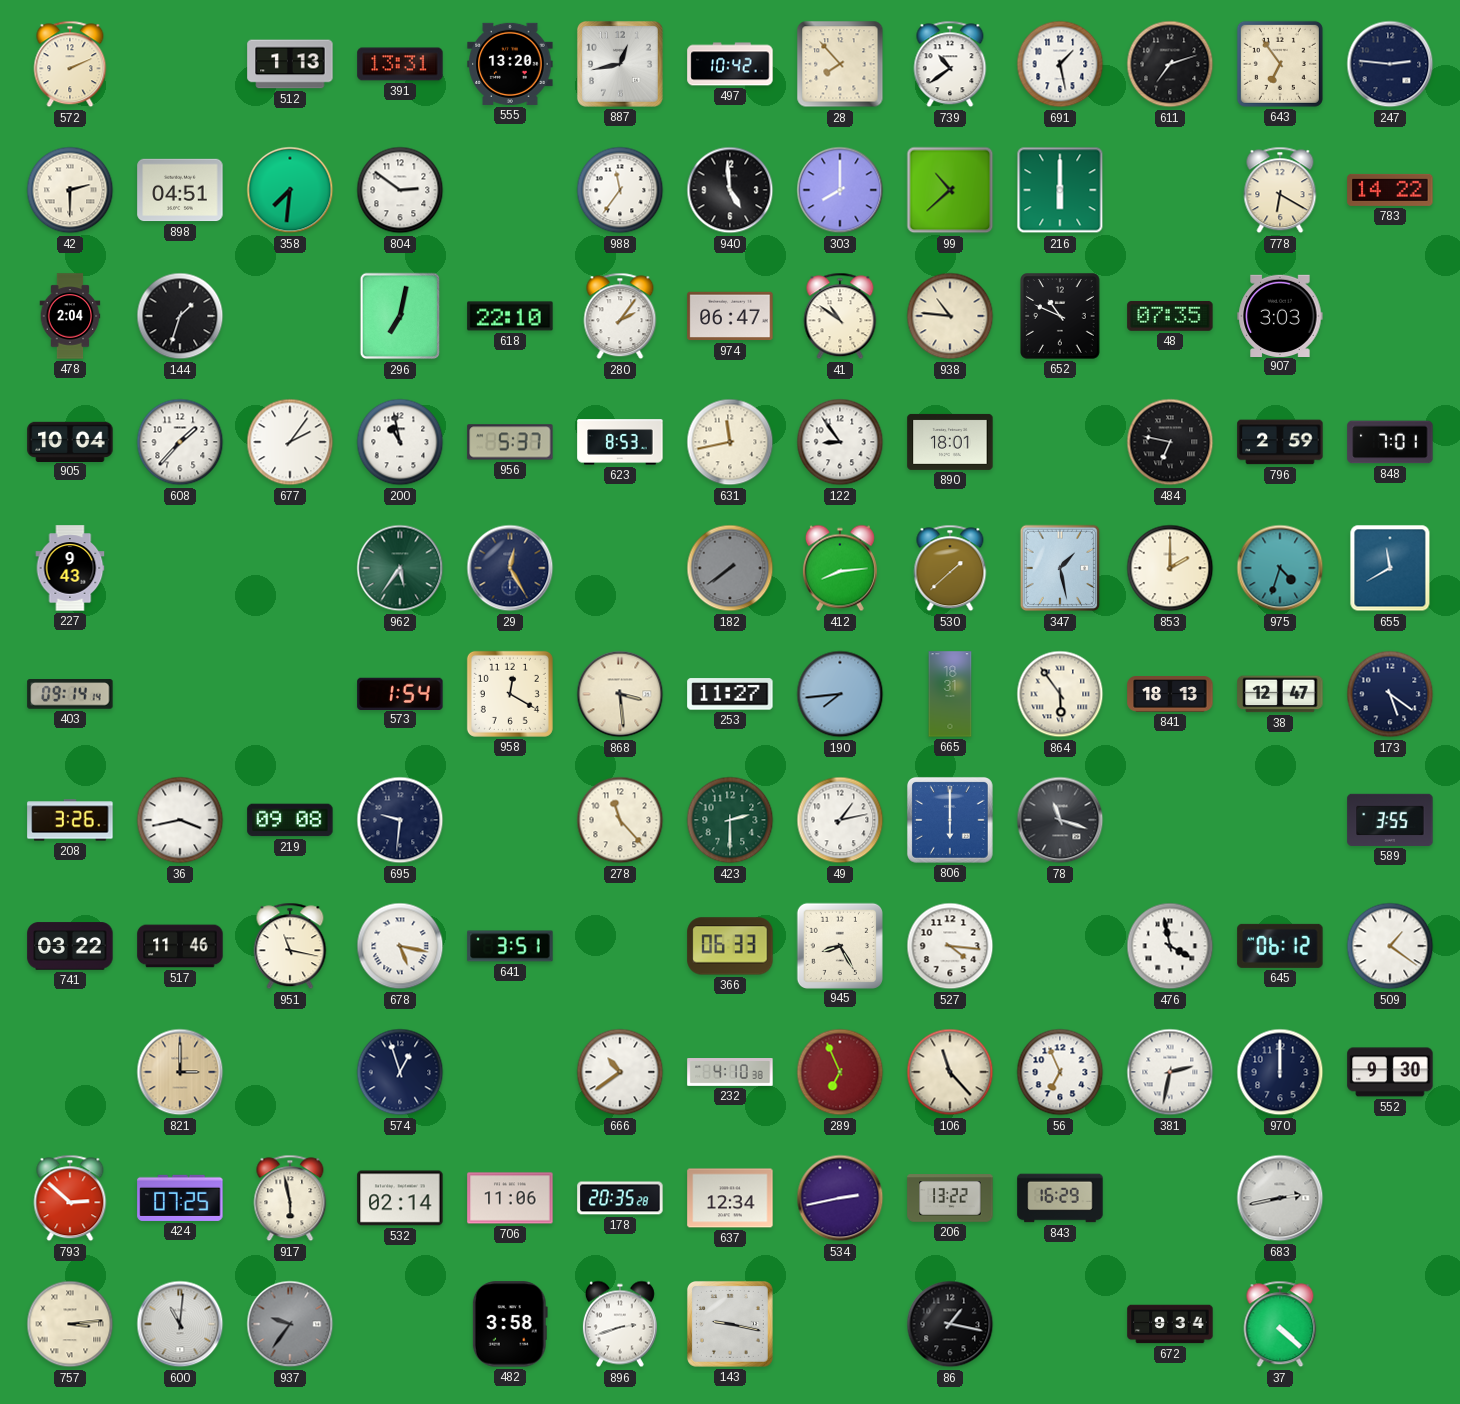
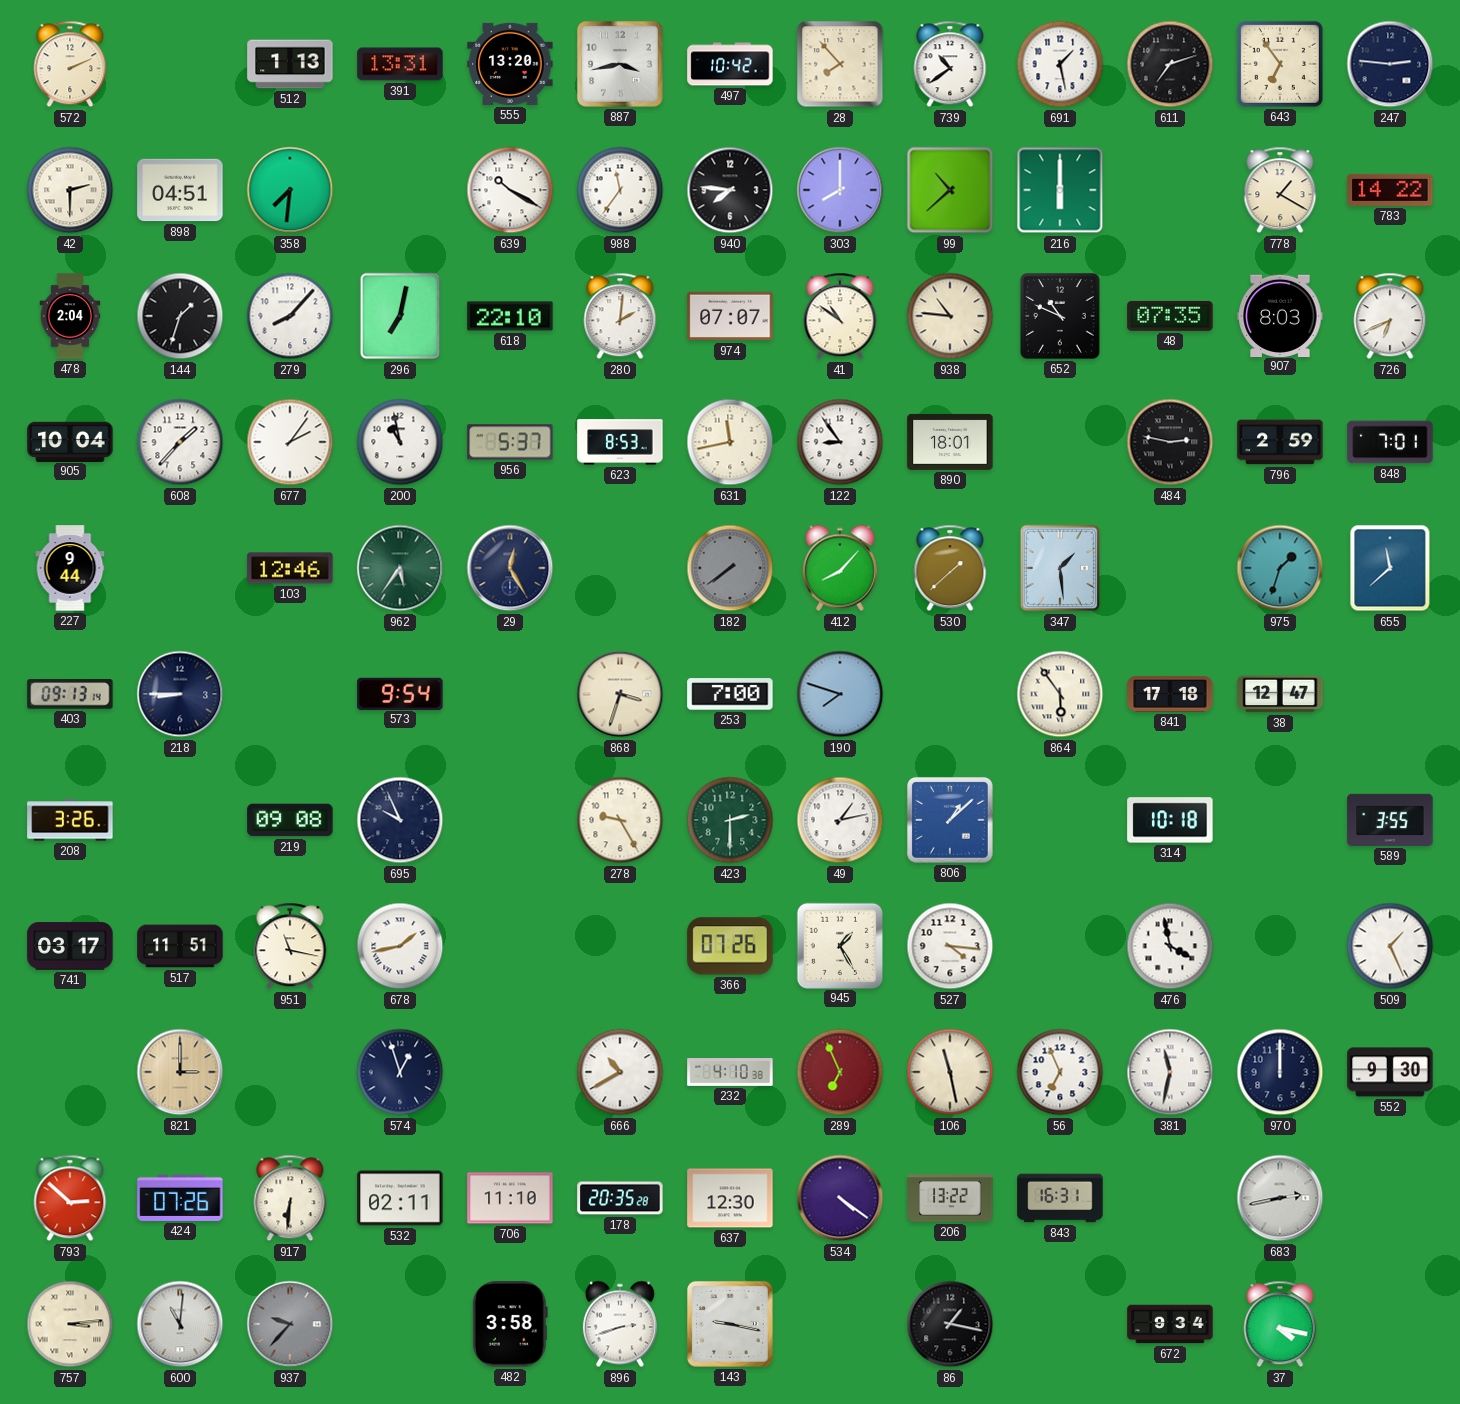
887: 12:43 -> 3:43 (620, 64)
804: 2:51 -> none (400, 190)
639: none -> 10:20 (510, 190)
940: 4:59 -> 7:46 (730, 190)
778: 6:20 -> 1:20 (1280, 190)
279: none -> 8:07 (290, 316)
280: 2:06 -> 2:01 (620, 316)
974: 06:47 -> 07:07 (730, 316)
907: 3:03 -> 8:03 (1280, 315)
726: none -> 6:41 (1390, 316)
484: 6:47 -> 2:47 (1170, 442)
227: 9:43 -> 9:44 (70, 568)
103: none -> 12:46 (290, 568)
412: 8:14 -> 8:07 (840, 568)
347: 1:28 -> 1:29 (1060, 568)
853: 2:00 -> none (1170, 568)
975: 4:33 -> 1:33 (1280, 568)
655: 11:40 -> 11:38 (1390, 568)
403: 09:14 -> 09:13 (70, 694)
218: none -> 8:45 (180, 694)
573: 1:54 -> 9:54 (400, 693)
958: 12:20 -> none (510, 694)
868: 3:29 -> 3:33 (620, 694)
253: 11:27 -> 7:00 (730, 694)
190: 7:44 -> 7:48 (840, 694)
665: 18:31 -> none (950, 694)
841: 18:13 -> 17:18 (1170, 694)
173: 5:21 -> none (1390, 694)
36: 3:43 -> none (180, 820)
695: 9:31 -> 9:56 (400, 820)
278: 11:23 -> 9:25 (620, 820)
806: 6:00 -> 1:08 (950, 820)
78: 11:18 -> none (1060, 820)
314: none -> 10:18 (1170, 820)
741: 03:22 -> 03:17 (70, 946)
517: 11:46 -> 11:51 (180, 946)
678: 5:17 -> 1:43 (400, 946)
641: 3:51 -> none (510, 946)
366: 06:33 -> 07:26 (730, 946)
945: 8:25 -> 1:25 (839, 945)
645: 06:12 -> none (1280, 946)
509: 1:21 -> 1:26 (1390, 946)
666: 10:39 -> 10:40 (620, 1072)
106: 11:23 -> 11:28 (950, 1072)
381: 2:32 -> 11:32 (1170, 1072)
424: 07:25 -> 07:26 (180, 1198)
917: 5:58 -> 6:31 (290, 1198)
532: 02:14 -> 02:11 (400, 1198)
706: 11:06 -> 11:10 (510, 1198)
637: 12:34 -> 12:30 (730, 1198)
534: 2:43 -> 4:21 (840, 1198)
843: 16:29 -> 16:31 (1060, 1198)
937: 9:36 -> 9:37 (290, 1324)
37: 4:22 -> 4:17 (1280, 1324)
